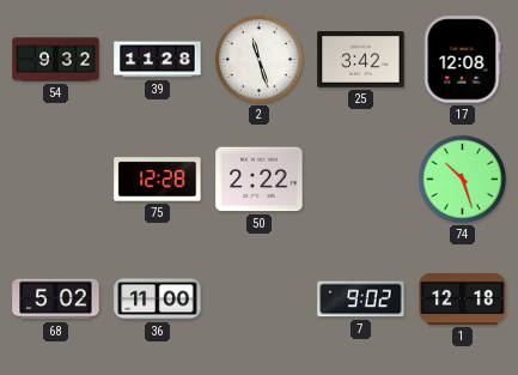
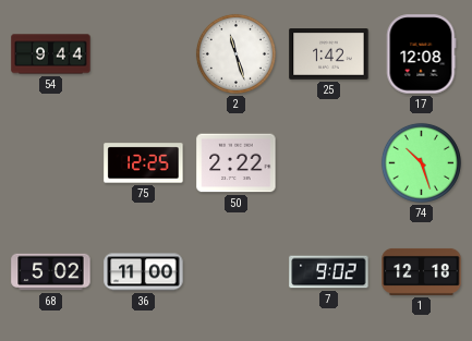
54: 9:32 -> 9:44 (51, 54)
39: 11:28 -> none (158, 60)
25: 3:42 -> 1:42 (329, 54)
75: 12:28 -> 12:25 (144, 163)
